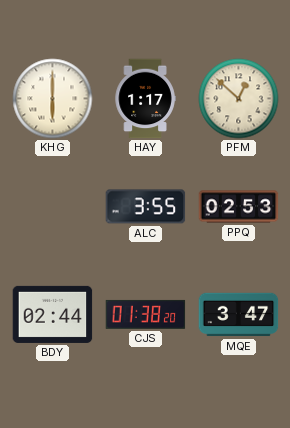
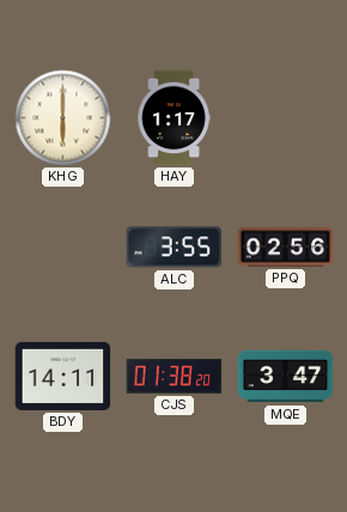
PFM: 12:52 -> none (239, 99)
PPQ: 02:53 -> 02:56 (286, 248)
BDY: 02:44 -> 14:11 (63, 376)
